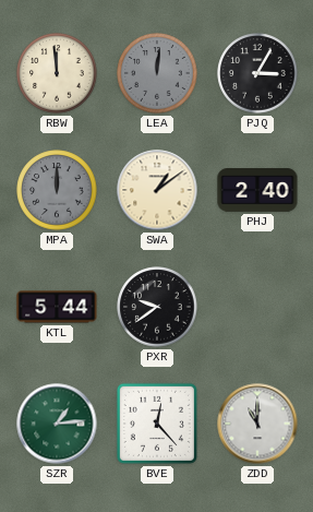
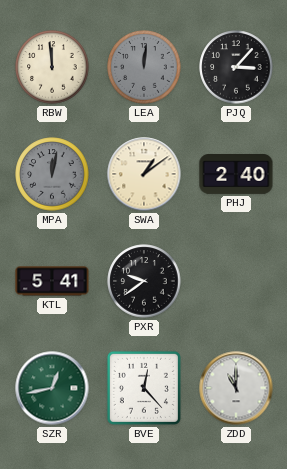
PJQ: 3:05 -> 3:07 (236, 67)
MPA: 12:00 -> 12:02 (52, 174)
KTL: 5:44 -> 5:41 (52, 281)
SZR: 1:14 -> 12:43 (52, 388)
